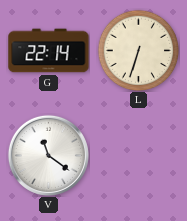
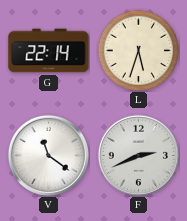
L: 6:33 -> 5:33 (138, 50)
F: none -> 2:41 (138, 155)
